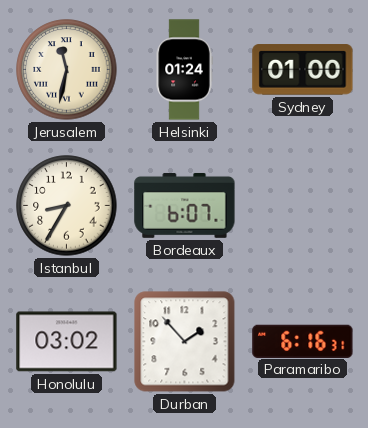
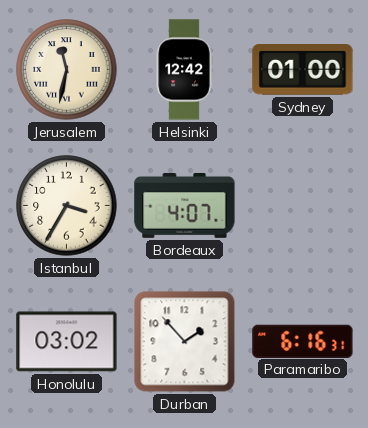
Helsinki: 01:24 -> 12:42 (184, 70)
Istanbul: 8:35 -> 3:35 (67, 206)
Bordeaux: 6:07 -> 4:07 (185, 205)
